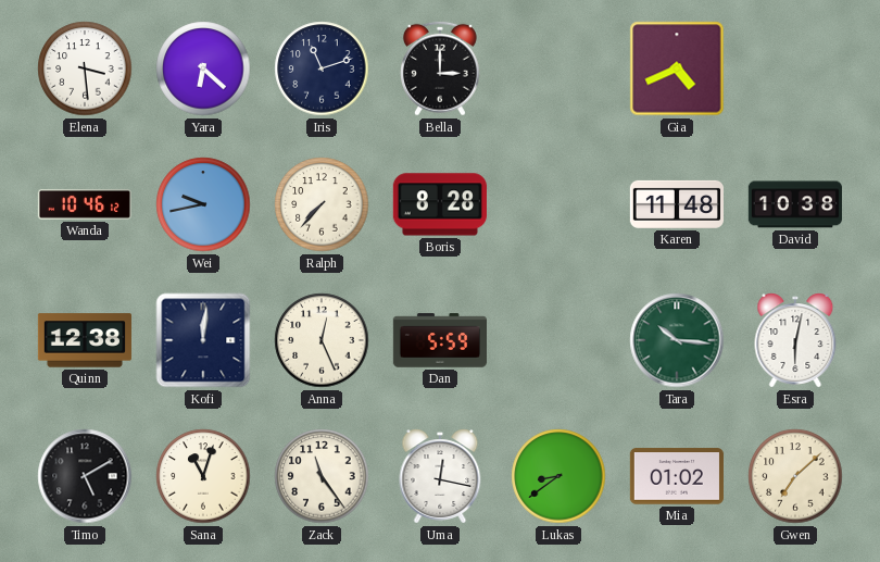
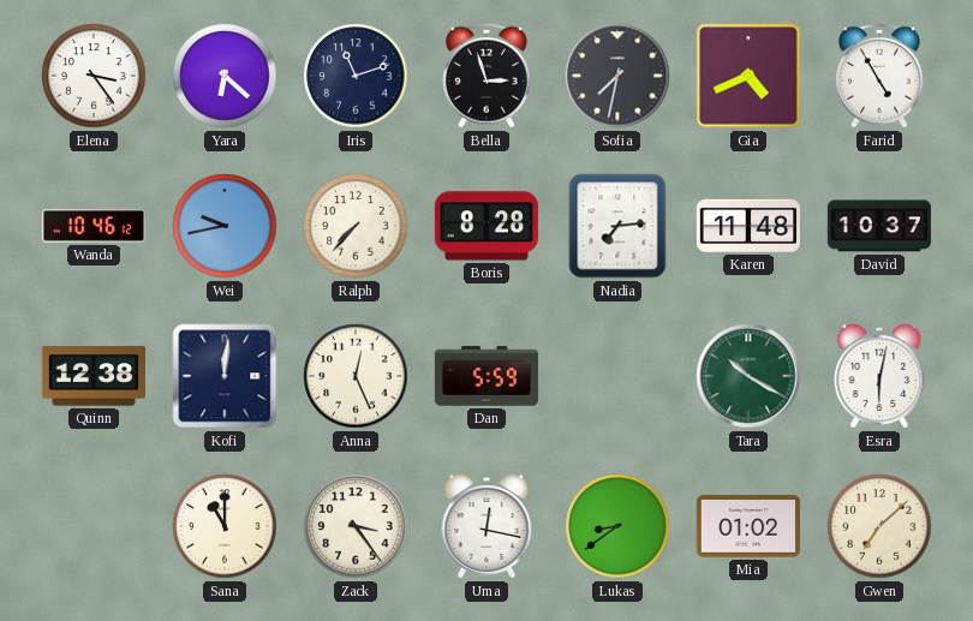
Elena: 3:29 -> 3:24 (94, 76)
Bella: 3:00 -> 2:57 (488, 76)
Sofia: none -> 7:32 (617, 76)
Farid: none -> 4:55 (881, 76)
Nadia: none -> 7:14 (617, 226)
David: 10:38 -> 10:37 (879, 226)
Tara: 10:16 -> 10:20 (748, 376)
Timo: 5:10 -> none (85, 476)
Sana: 11:03 -> 11:00 (225, 526)
Zack: 11:24 -> 3:24 (356, 526)
